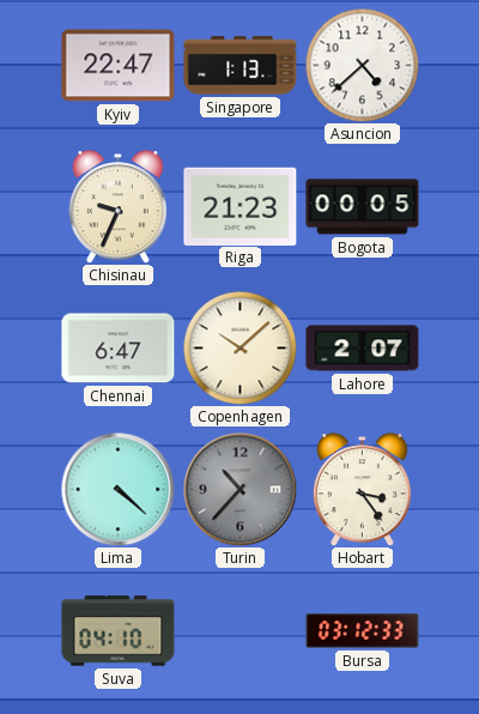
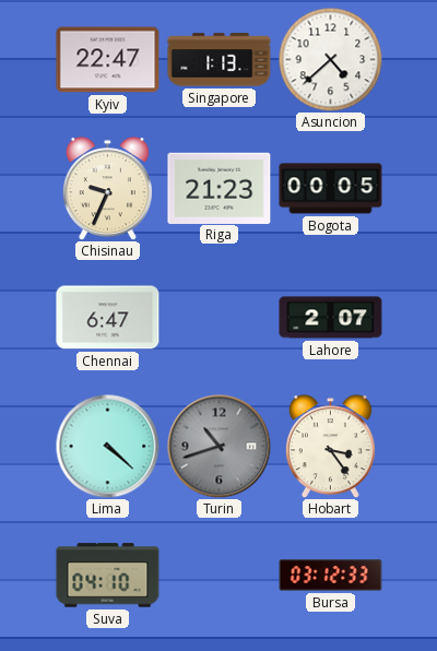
Copenhagen: 10:08 -> none (239, 347)
Turin: 10:37 -> 10:42 (218, 446)
